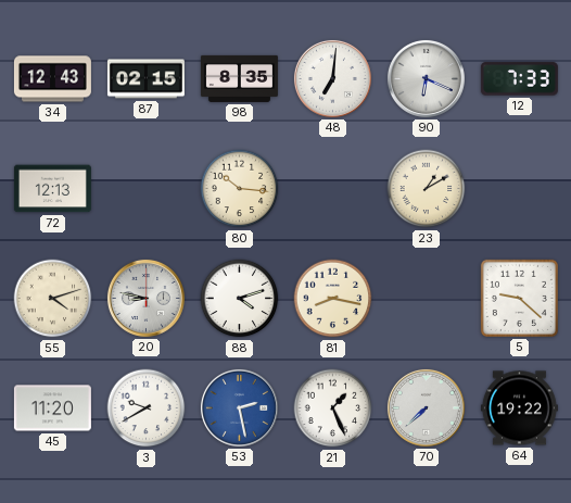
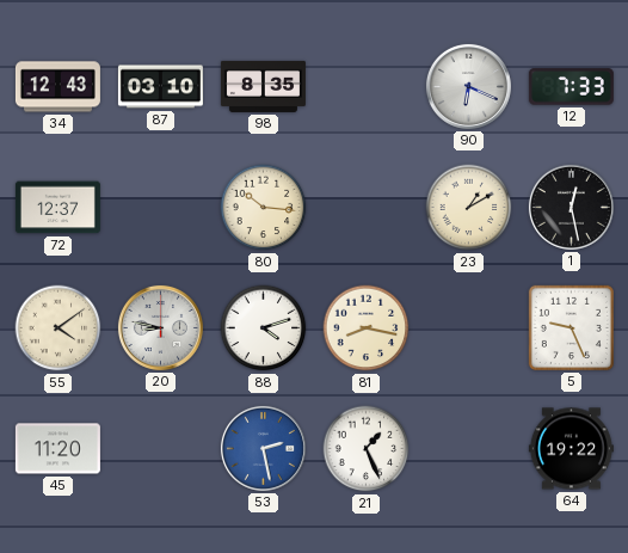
87: 02:15 -> 03:10 (160, 87)
48: 7:01 -> none (332, 78)
72: 12:13 -> 12:37 (57, 208)
1: none -> 12:28 (571, 207)
55: 4:12 -> 4:09 (59, 328)
5: 9:22 -> 9:26 (571, 327)
3: 9:40 -> none (147, 408)
70: 7:38 -> none (426, 407)
